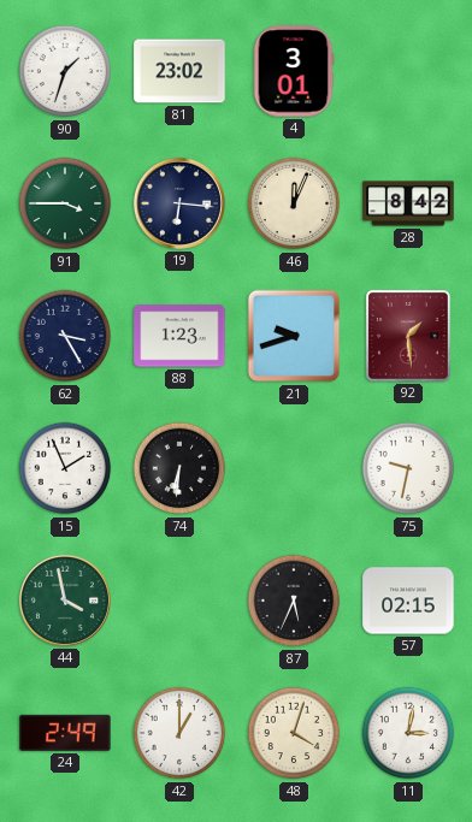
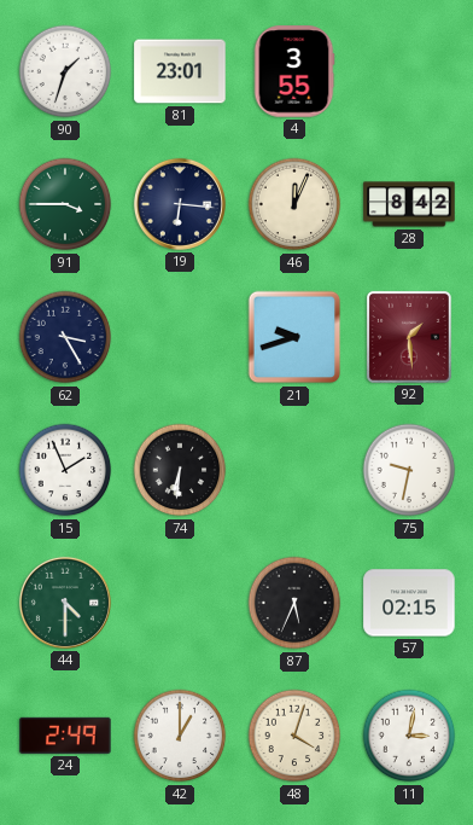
81: 23:02 -> 23:01 (180, 71)
4: 3:01 -> 3:55 (294, 71)
88: 1:23 -> none (179, 336)
44: 3:58 -> 4:30 (65, 603)
